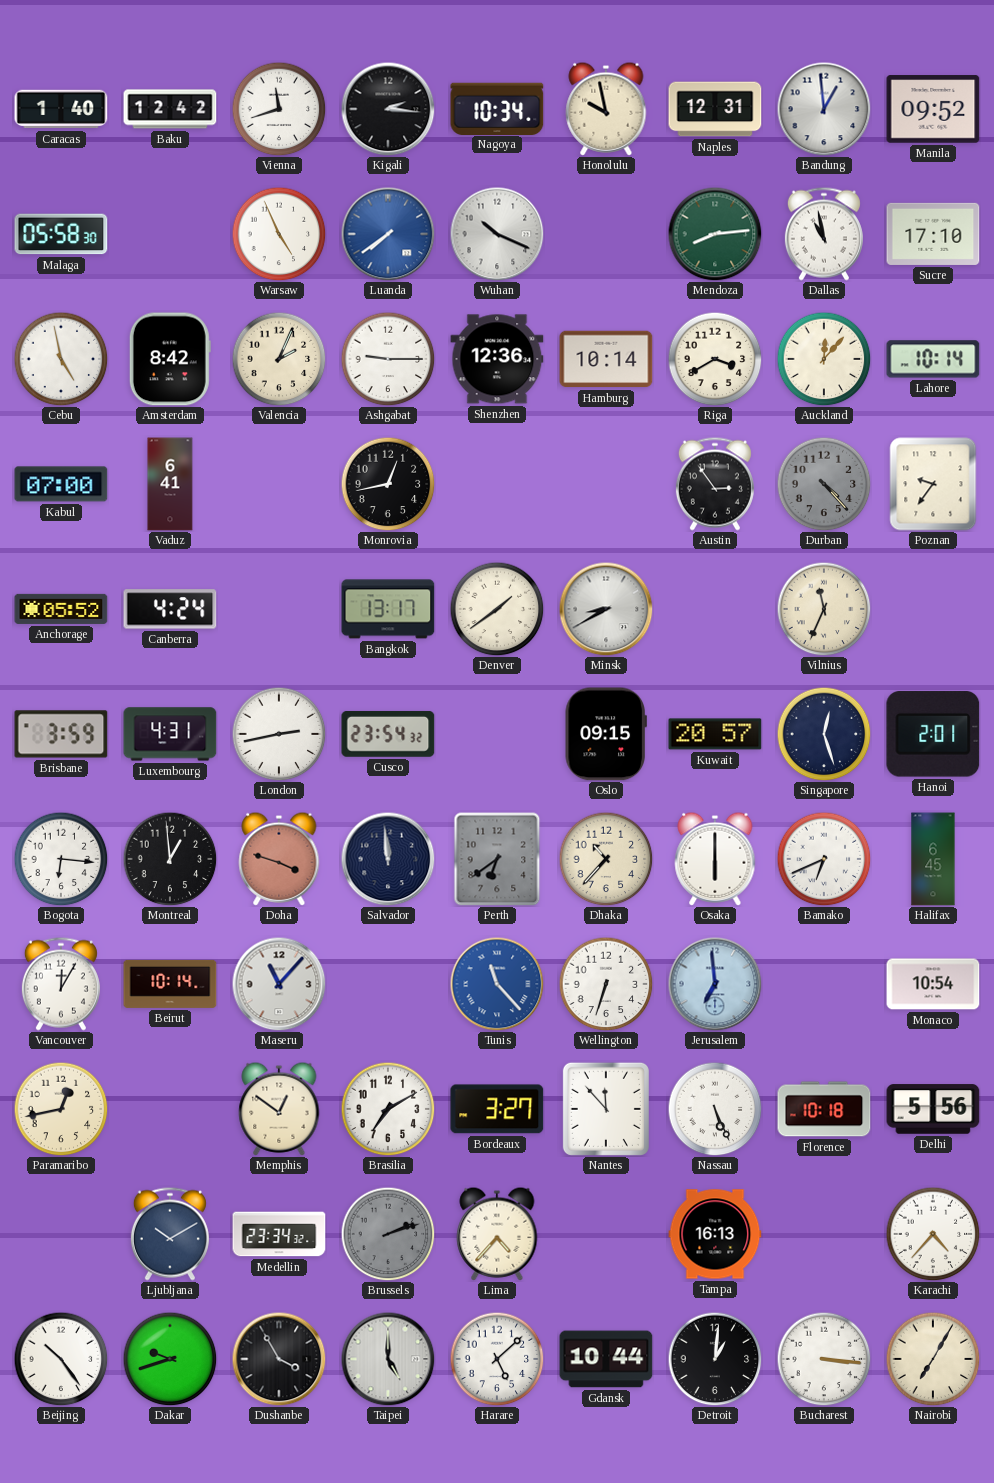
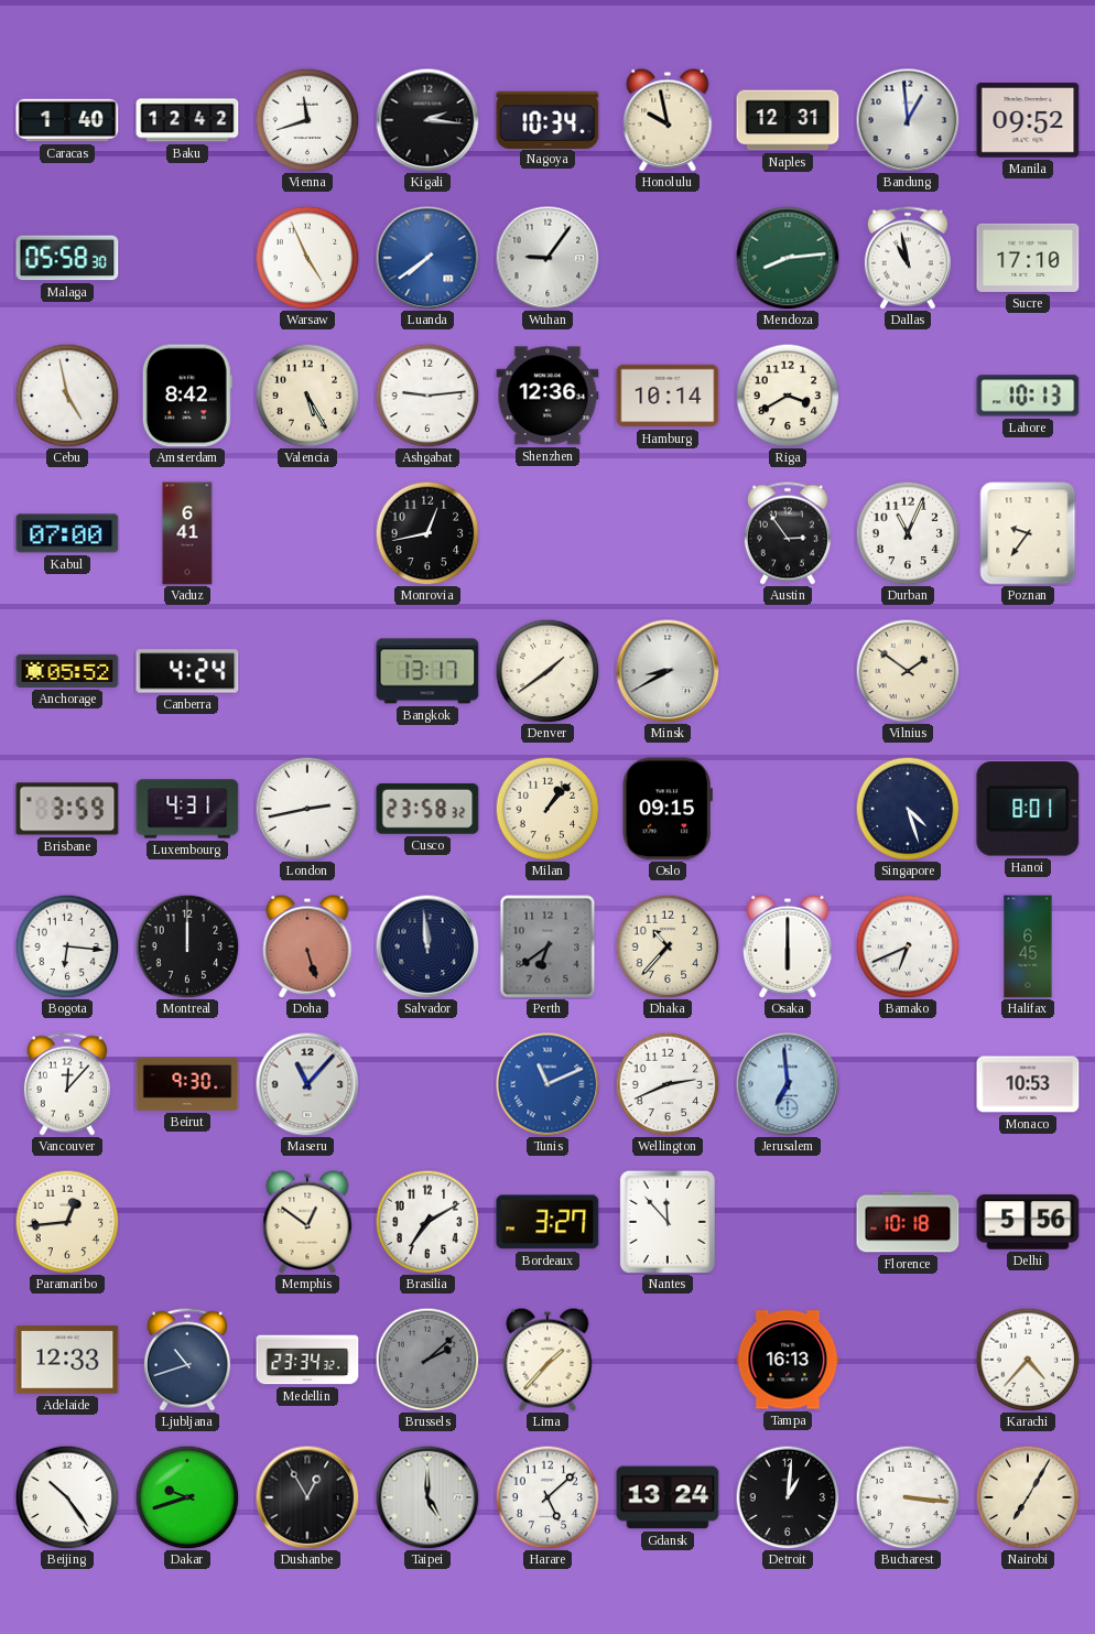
Wuhan: 10:19 -> 9:06 (547, 258)
Valencia: 2:04 -> 5:25 (307, 396)
Ashgabat: 9:15 -> 9:14 (427, 396)
Auckland: 12:07 -> none (824, 359)
Lahore: 10:14 -> 10:13 (1028, 396)
Durban: 4:23 -> 11:04 (908, 533)
Durban dial: grey -> white (908, 533)
Vilnius: 11:34 -> 1:51 (908, 671)
Cusco: 23:54 -> 23:58 (427, 809)
Milan: none -> 1:07 (547, 809)
Kuwait: 20:57 -> none (715, 734)
Singapore: 12:27 -> 4:27 (908, 809)
Hanoi: 2:01 -> 8:01 (1028, 809)
Montreal: 12:59 -> 12:00 (187, 946)
Doha: 3:48 -> 5:27 (307, 946)
Vancouver: 12:05 -> 12:07 (67, 1084)
Beirut: 10:14 -> 9:30 (187, 1084)
Tunis: 11:23 -> 11:11 (547, 1084)
Wellington: 6:33 -> 2:41 (668, 1084)
Monaco: 10:54 -> 10:53 (1028, 1084)
Paramaribo: 12:43 -> 12:44 (67, 1222)
Nassau: 5:26 -> none (715, 1109)
Adelaide: none -> 12:33 (67, 1360)
Ljubljana: 10:10 -> 10:42 (187, 1360)
Brussels: 2:12 -> 2:08 (427, 1360)
Lima: 4:37 -> 1:37 (547, 1360)
Dushanbe: 3:55 -> 12:55 (307, 1497)
Gdansk: 10:44 -> 13:24 (668, 1497)
